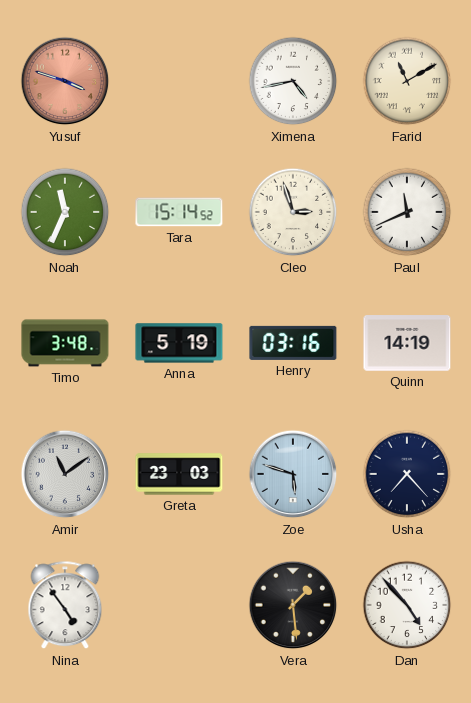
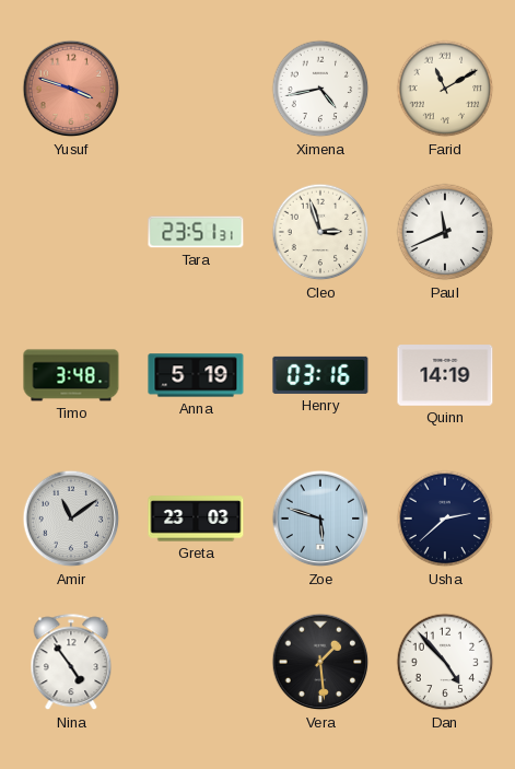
Noah: 11:34 -> none (65, 212)
Tara: 15:14 -> 23:51 (196, 232)
Usha: 7:23 -> 2:38 (445, 519)
